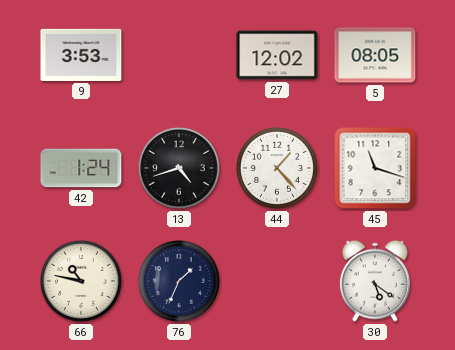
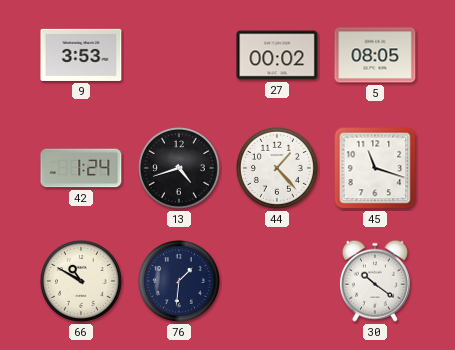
27: 12:02 -> 00:02 (277, 55)
66: 10:47 -> 10:50 (81, 281)
76: 1:34 -> 1:31 (179, 281)
30: 5:21 -> 10:21 (375, 281)
